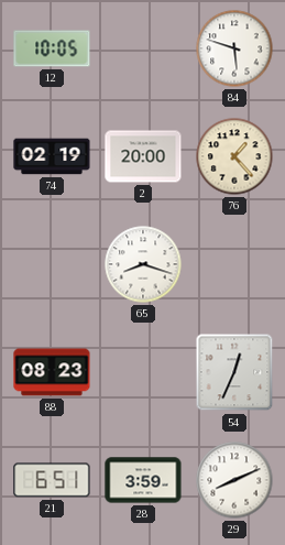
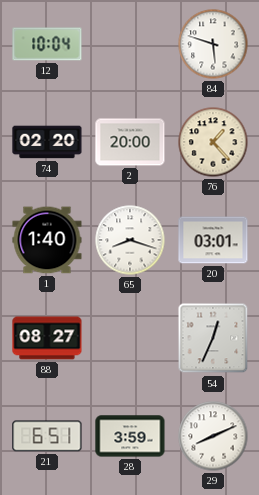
12: 10:05 -> 10:04 (47, 44)
74: 02:19 -> 02:20 (47, 142)
1: none -> 1:40 (47, 240)
20: none -> 03:01 (213, 240)
88: 08:23 -> 08:27 (47, 338)
